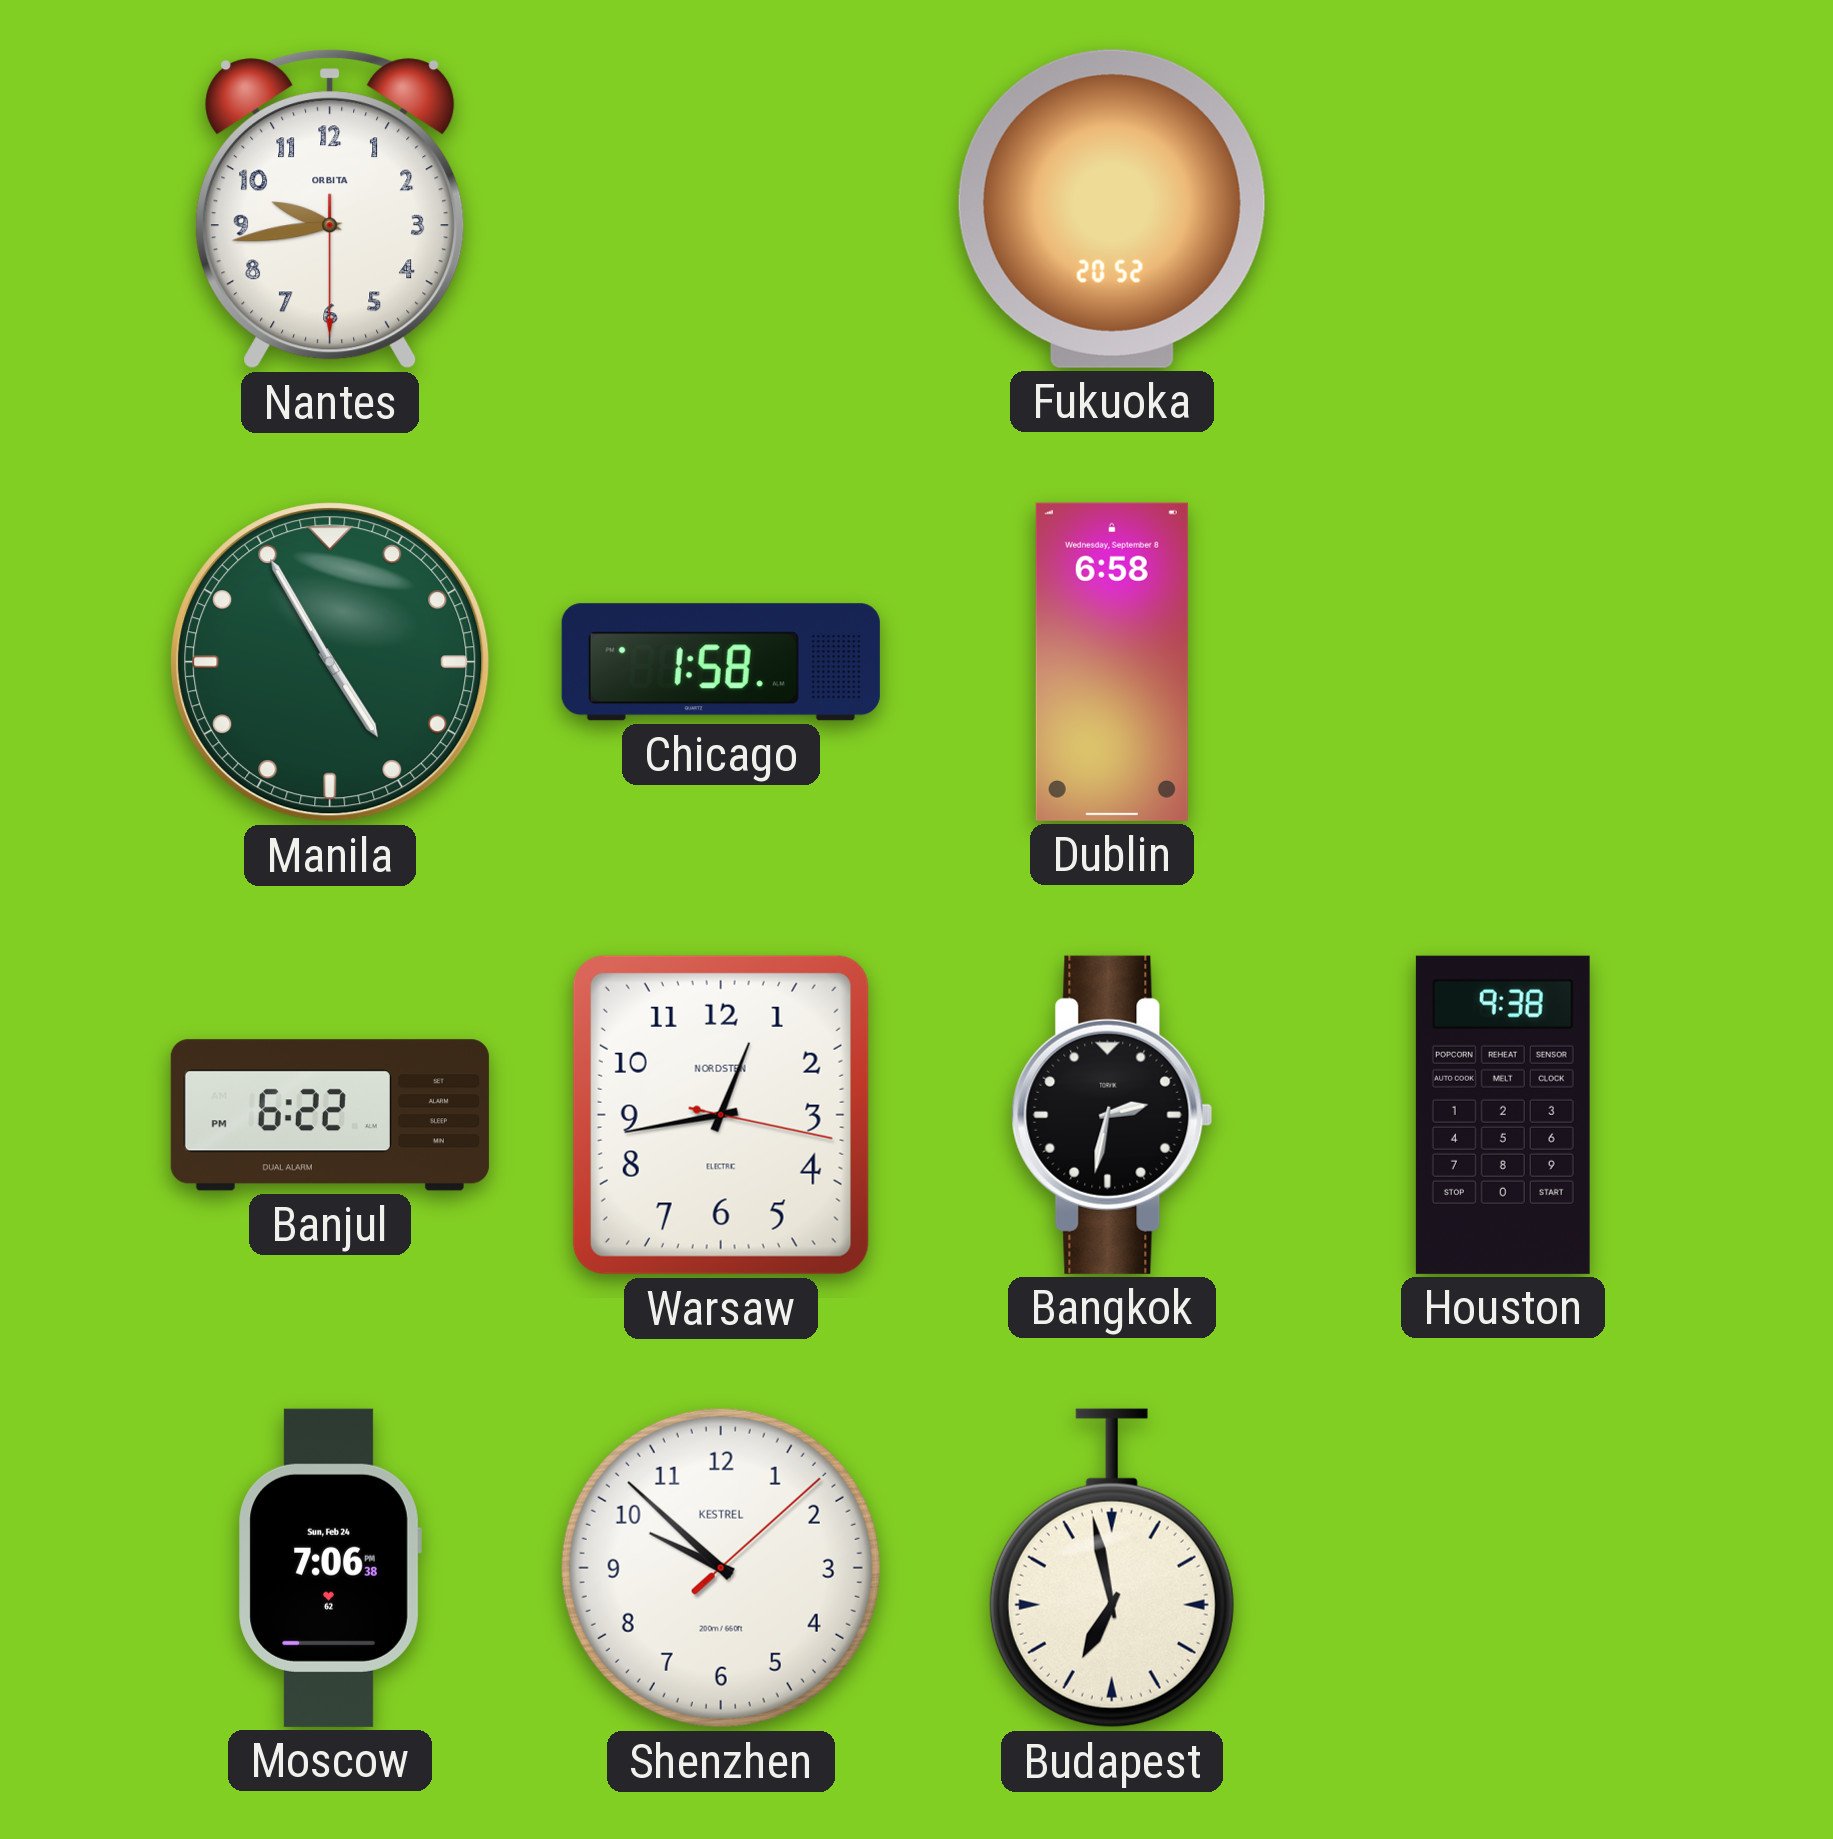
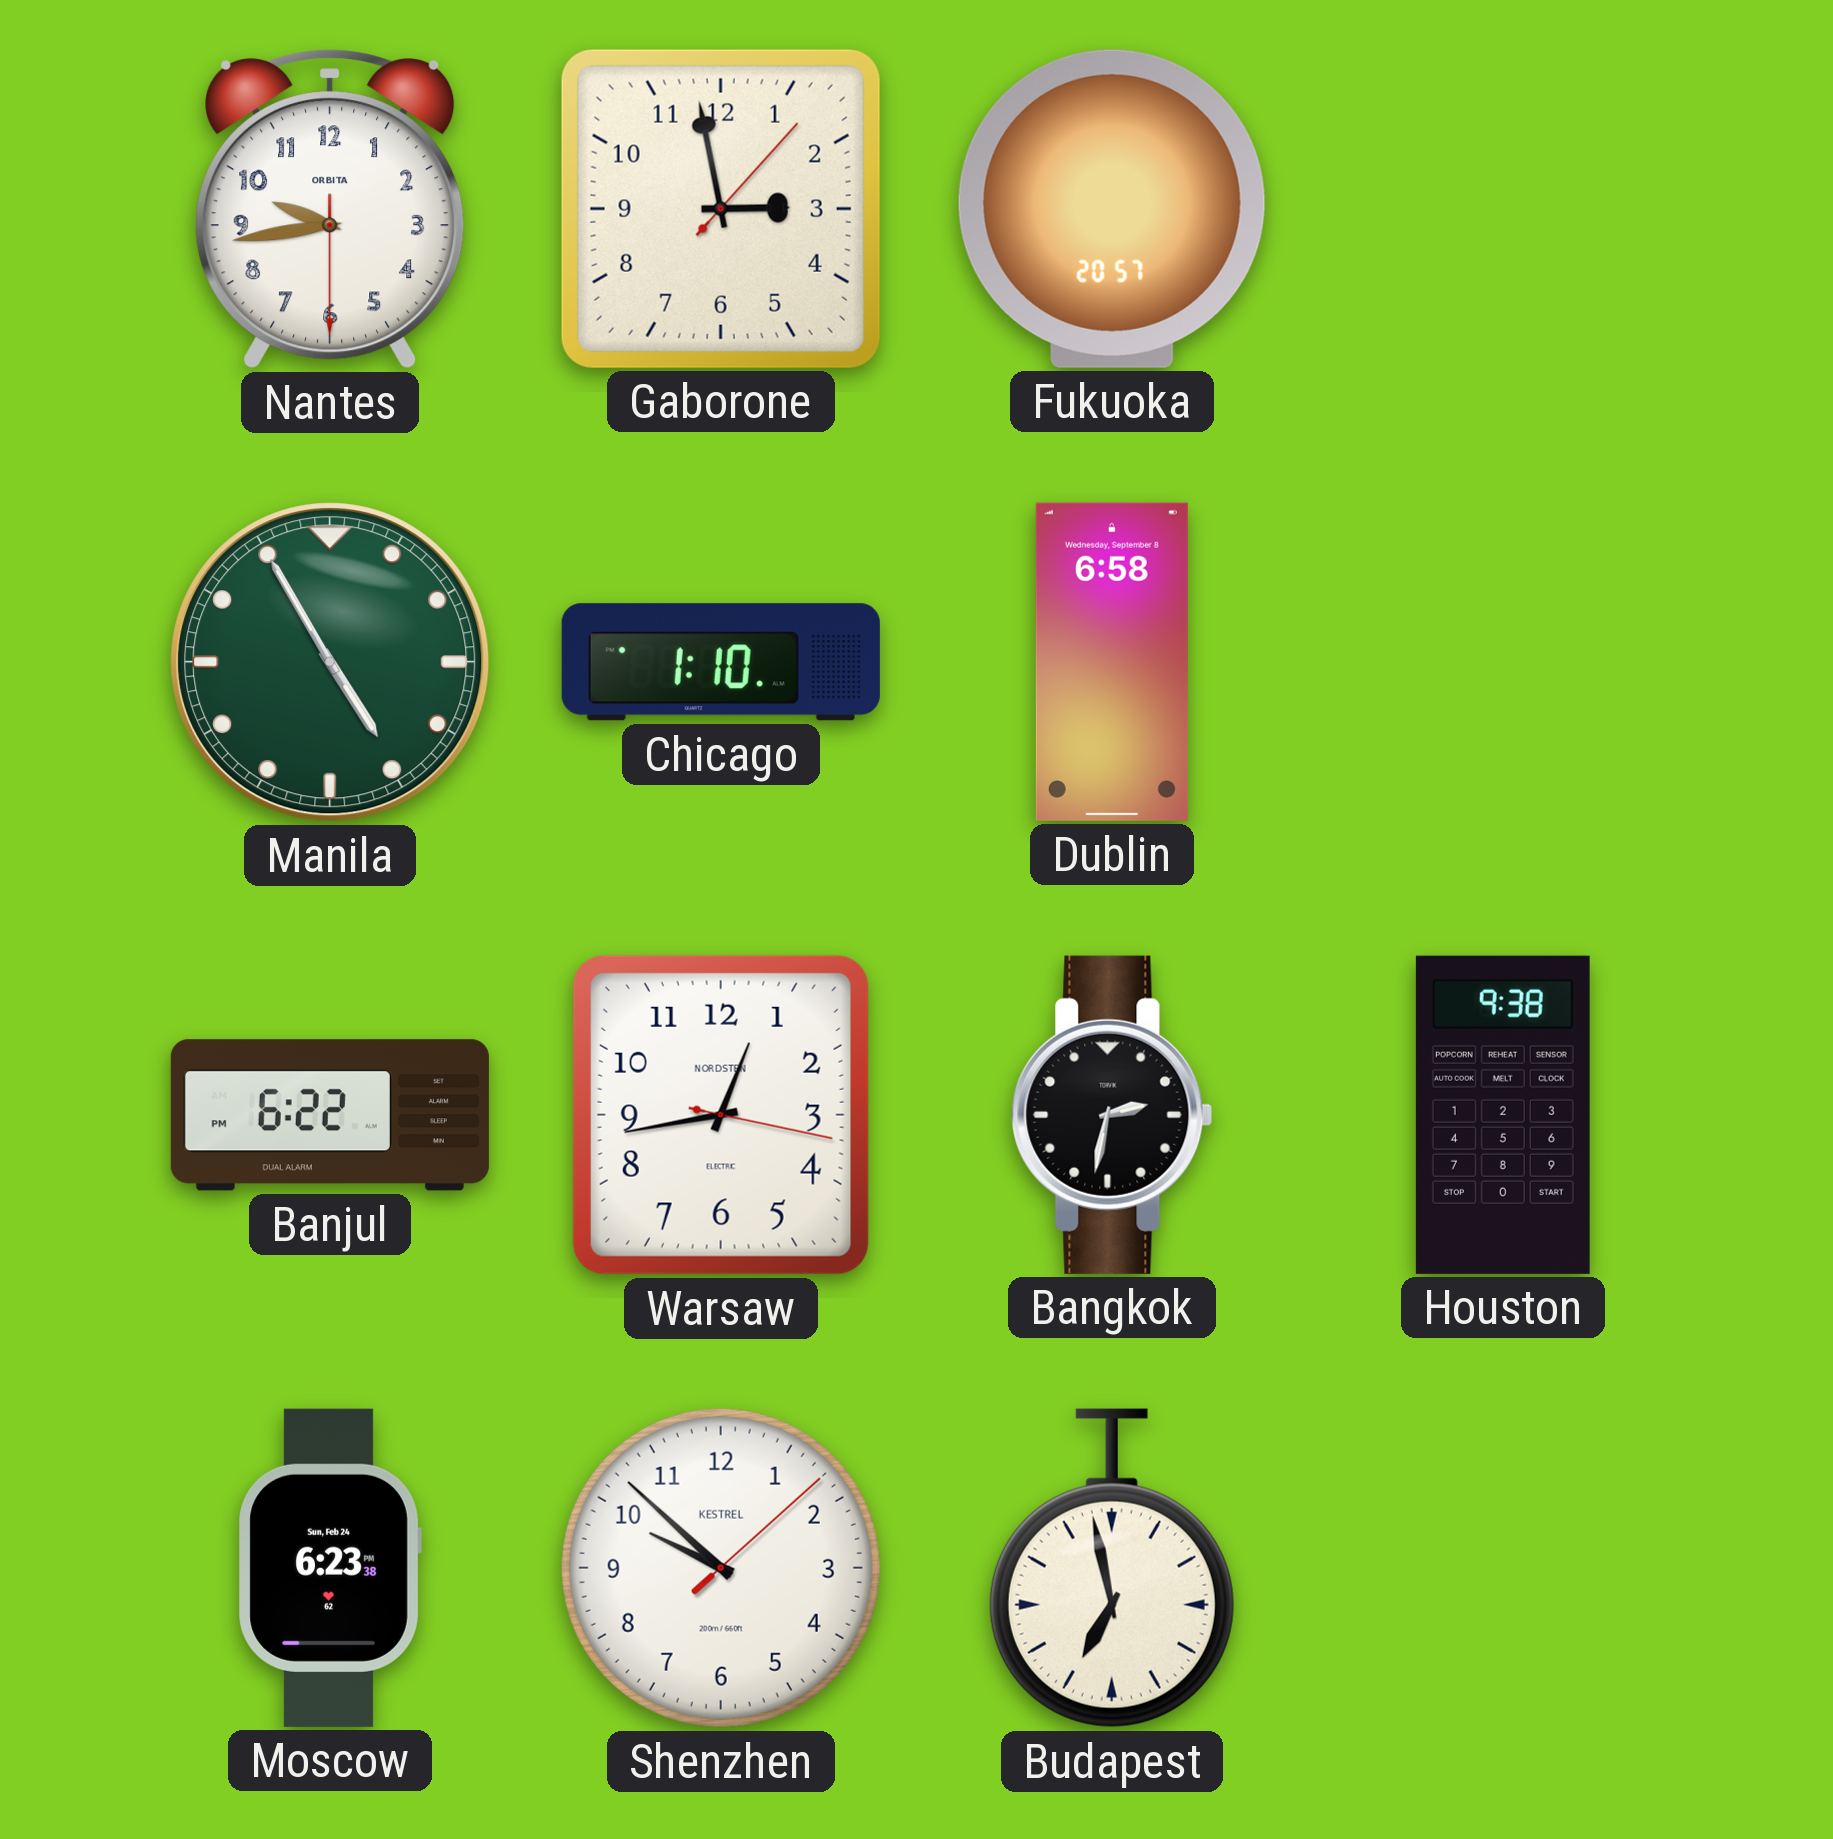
Gaborone: none -> 2:58 (721, 209)
Fukuoka: 20:52 -> 20:57 (1112, 209)
Chicago: 1:58 -> 1:10 (721, 662)
Moscow: 7:06 -> 6:23 (330, 1568)
